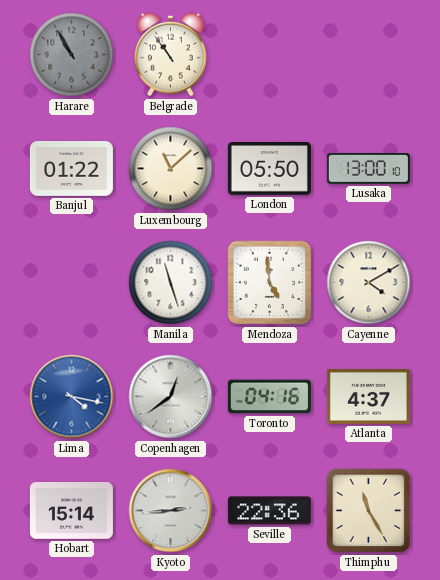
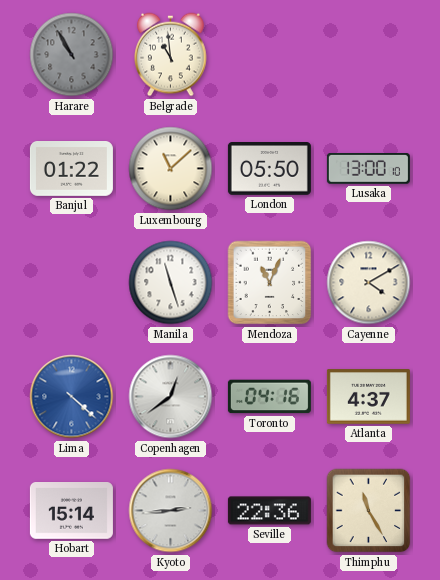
Belgrade: 10:54 -> 10:59 (171, 55)
Mendoza: 4:59 -> 11:04 (270, 283)
Lima: 4:17 -> 4:22 (72, 397)
